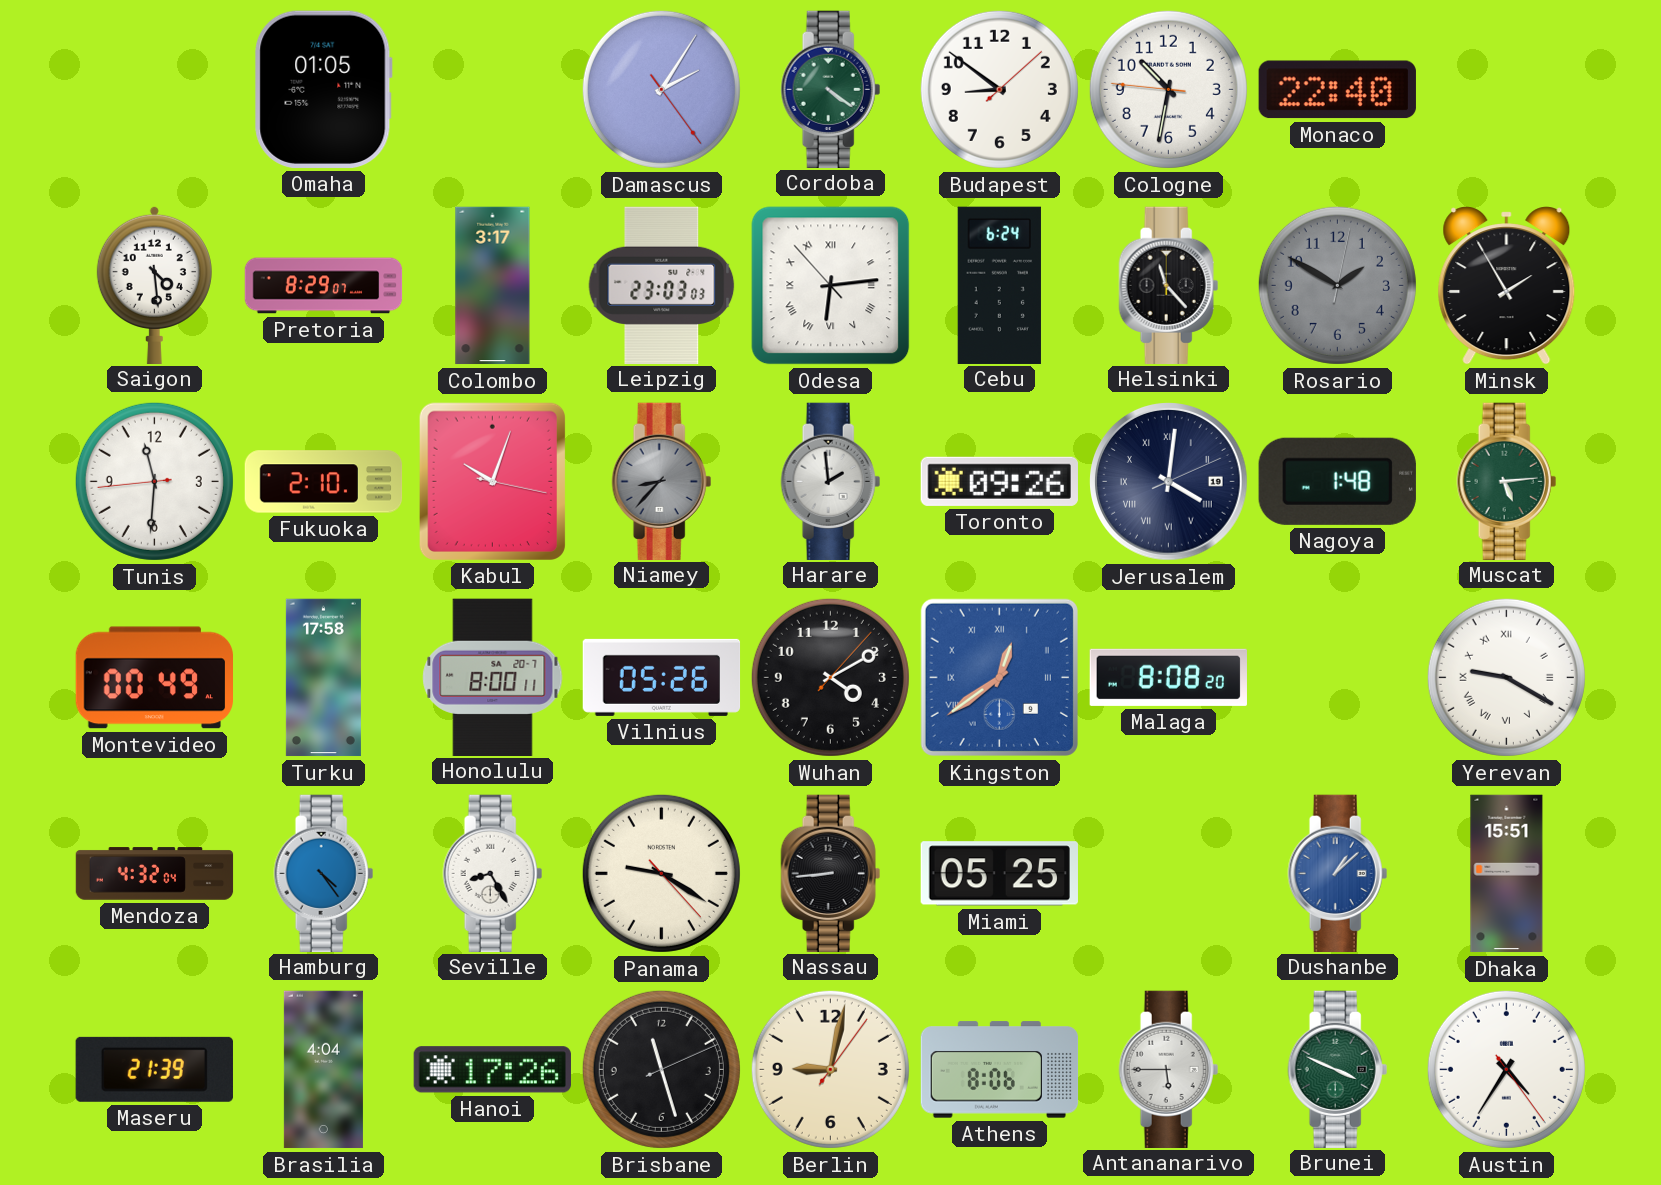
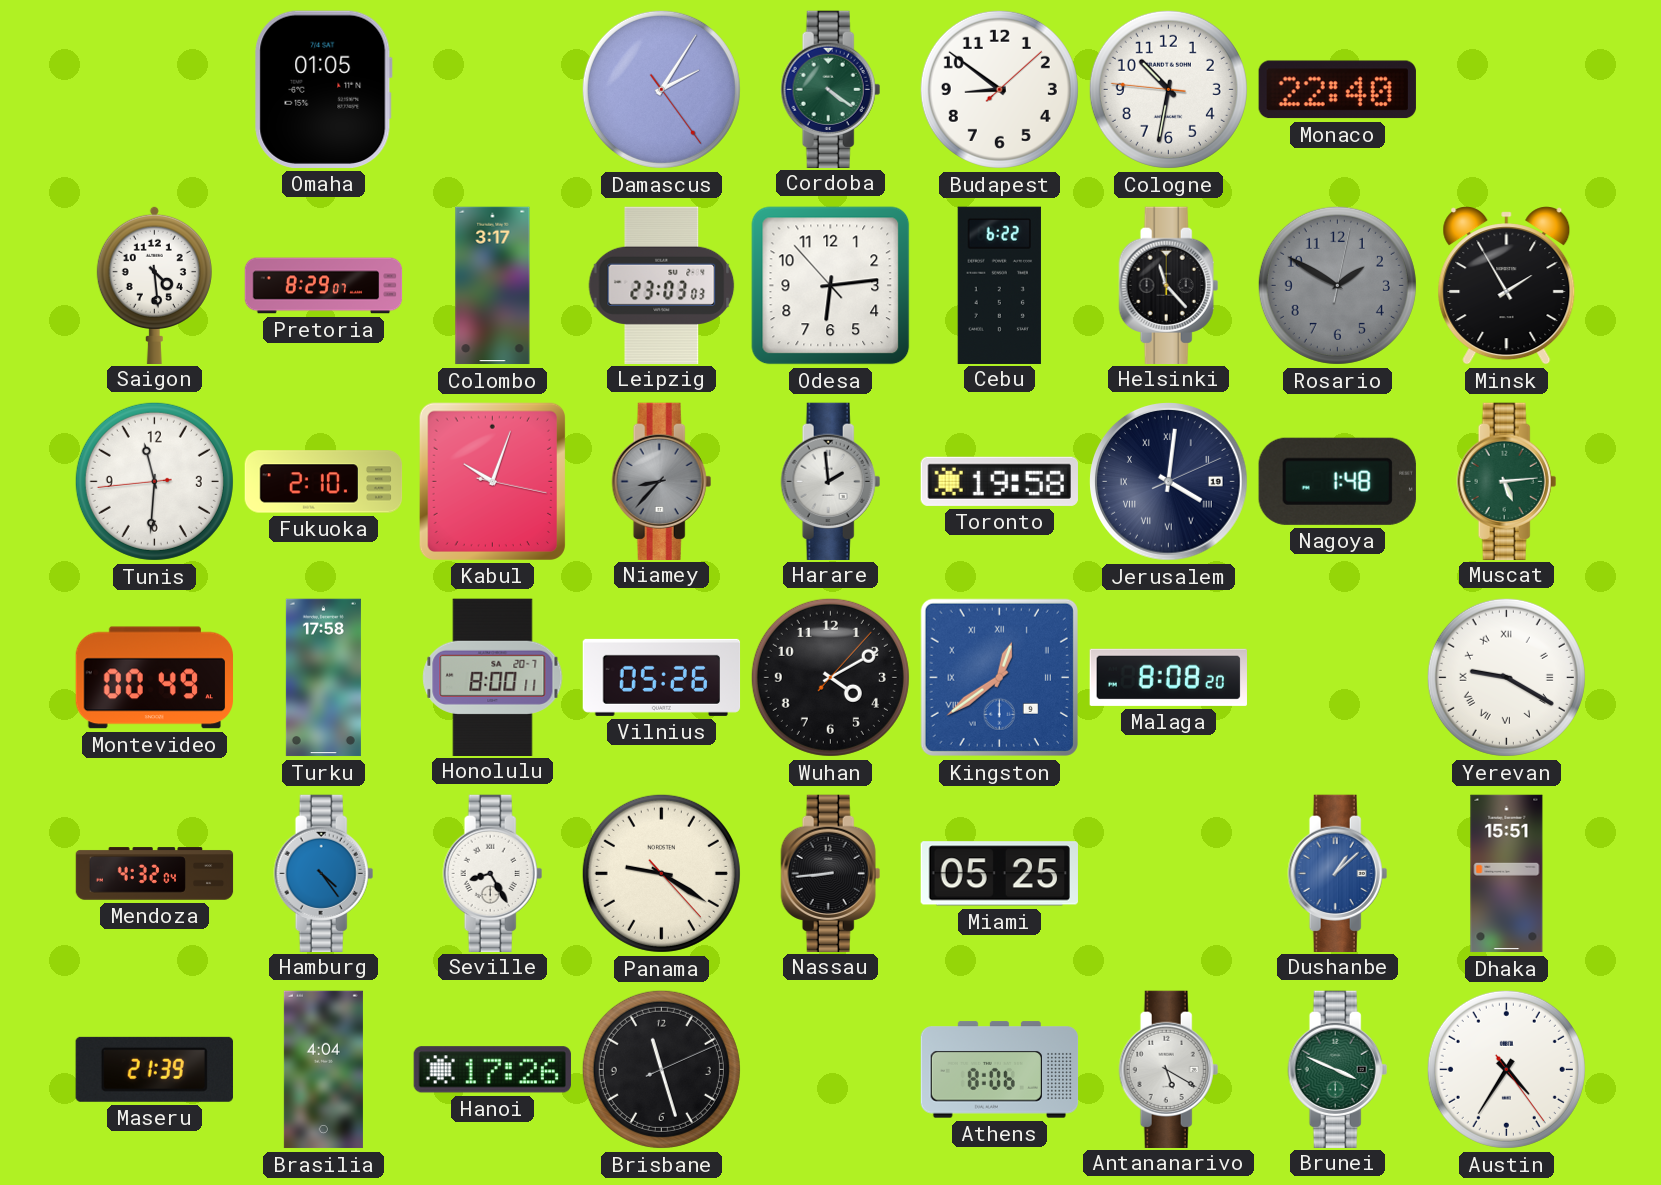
Odesa numerals: Roman -> Arabic (831, 286)
Cebu: 6:24 -> 6:22 (999, 285)
Toronto: 09:26 -> 19:58 (999, 481)
Berlin: 9:02 -> none (830, 1069)
Antananarivo: 5:45 -> 5:20 (1169, 1069)
